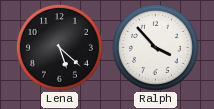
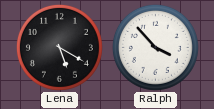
Lena: 5:22 -> 5:20 (59, 47)
